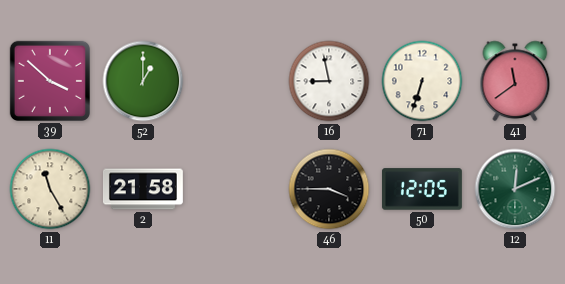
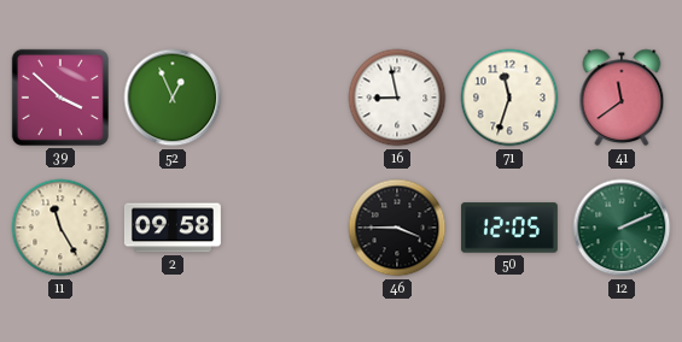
52: 1:00 -> 12:56 (173, 98)
71: 6:33 -> 11:33 (509, 98)
2: 21:58 -> 09:58 (173, 228)
12: 12:11 -> 2:11 (622, 228)
